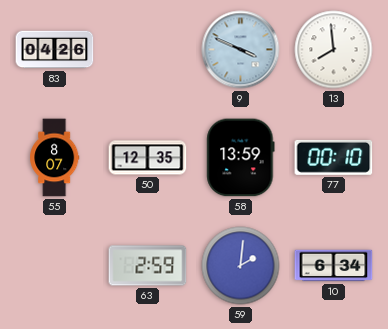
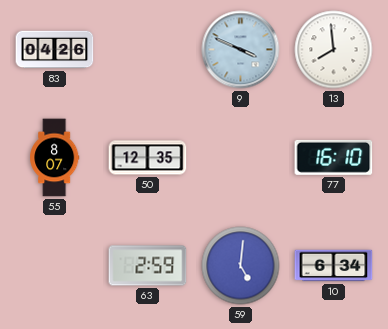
58: 13:59 -> none (241, 158)
77: 00:10 -> 16:10 (334, 157)
59: 2:01 -> 5:01 (241, 266)
